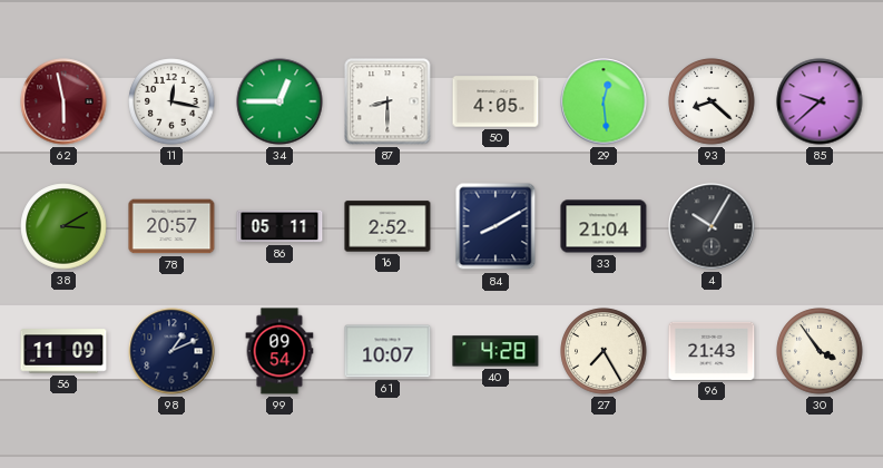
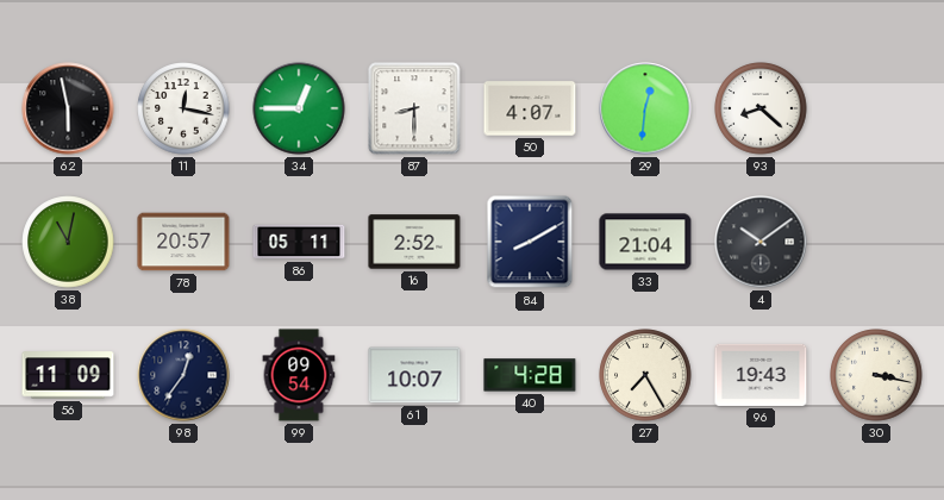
62 dial: burgundy -> black (68, 108)
50: 4:05 -> 4:07 (530, 108)
29: 12:29 -> 12:31 (645, 108)
85: 9:38 -> none (820, 101)
38: 3:10 -> 11:02 (68, 242)
4: 10:05 -> 10:09 (761, 242)
98: 1:11 -> 12:36 (183, 375)
96: 21:43 -> 19:43 (761, 375)
30: 3:54 -> 3:17 (876, 375)
